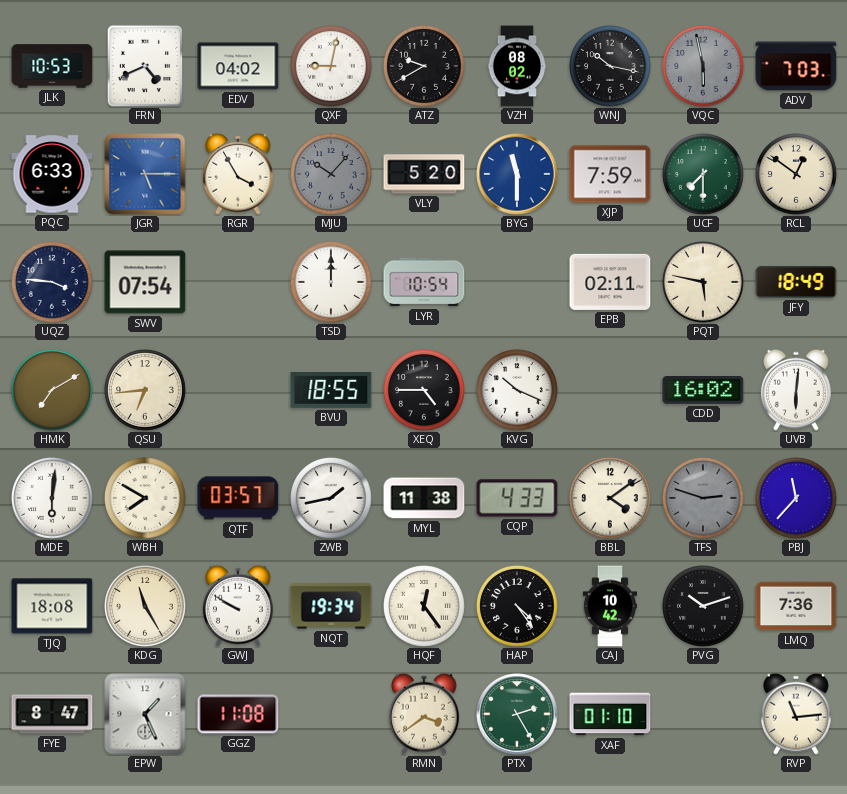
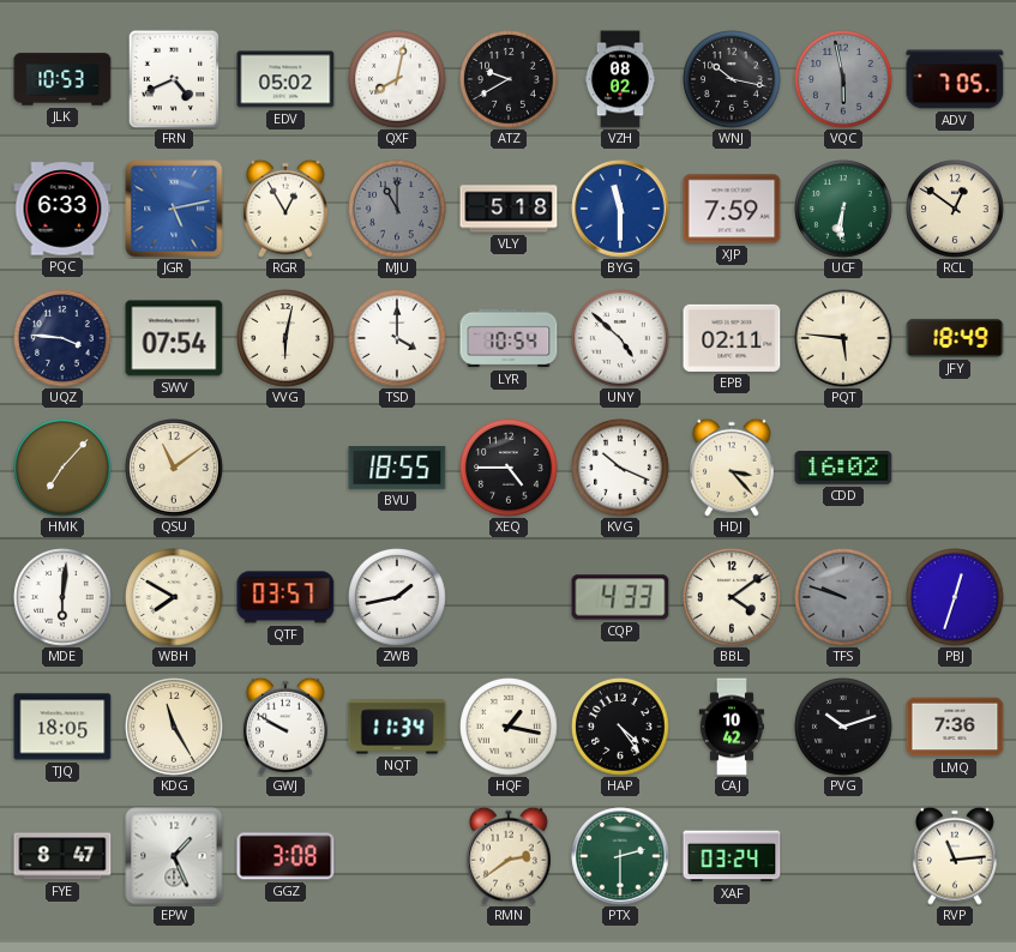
EDV: 04:02 -> 05:02 (285, 79)
QXF: 9:02 -> 8:02 (397, 79)
ADV: 7:03 -> 7:05 (955, 79)
JGR: 5:15 -> 5:13 (174, 209)
RGR: 3:55 -> 12:55 (285, 209)
MJU: 10:07 -> 11:00 (397, 209)
VLY: 5:20 -> 5:18 (509, 209)
UCF: 7:30 -> 6:31 (843, 209)
VVG: none -> 6:02 (285, 338)
TSD: 12:00 -> 4:00 (397, 338)
UNY: none -> 4:52 (620, 338)
PQT: 5:47 -> 5:46 (843, 338)
HMK: 7:10 -> 7:07 (62, 468)
QSU: 6:44 -> 11:09 (174, 468)
HDJ: none -> 3:23 (732, 468)
UVB: 6:01 -> none (796, 390)
MYL: 11:38 -> none (424, 498)
TFS: 2:48 -> 9:48 (843, 597)
PBJ: 11:37 -> 12:33 (955, 597)
TJQ: 18:08 -> 18:05 (62, 727)
NQT: 19:34 -> 11:34 (397, 727)
HQF: 12:24 -> 1:17 (509, 727)
GGZ: 11:08 -> 3:08 (285, 856)
RMN: 3:39 -> 2:39 (509, 856)
PTX: 2:25 -> 2:30 (620, 856)
XAF: 01:10 -> 03:24 (732, 856)
